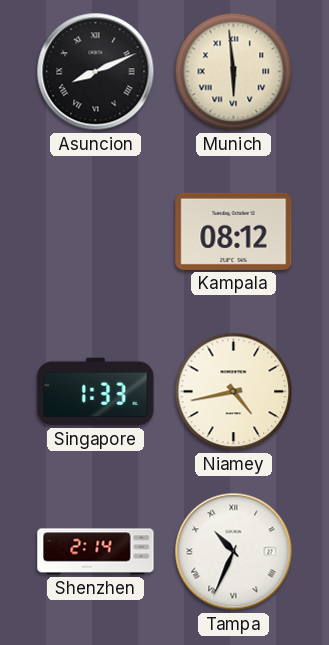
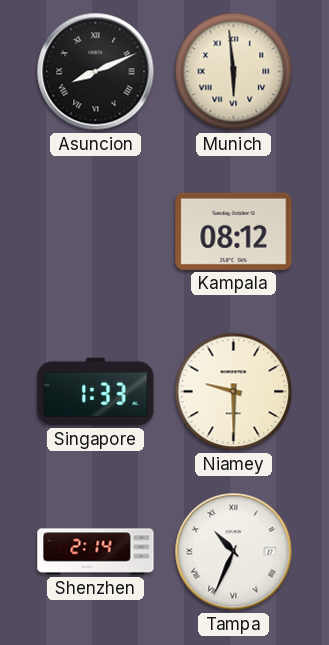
Niamey: 4:43 -> 9:30 (234, 392)
